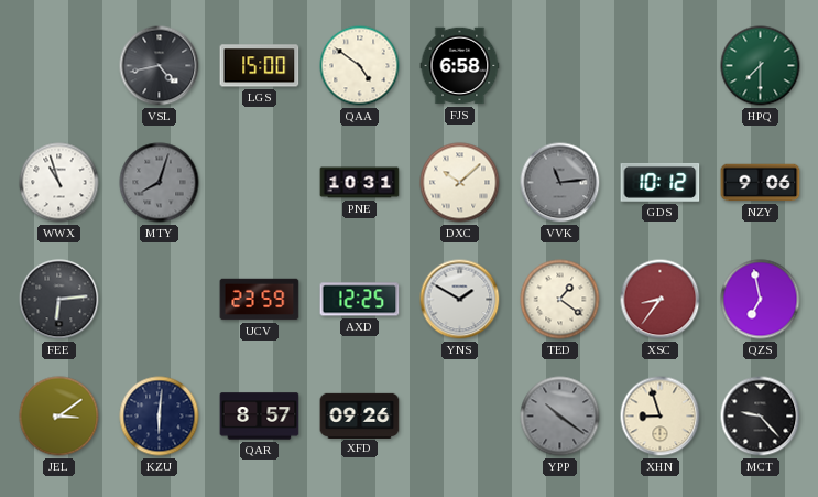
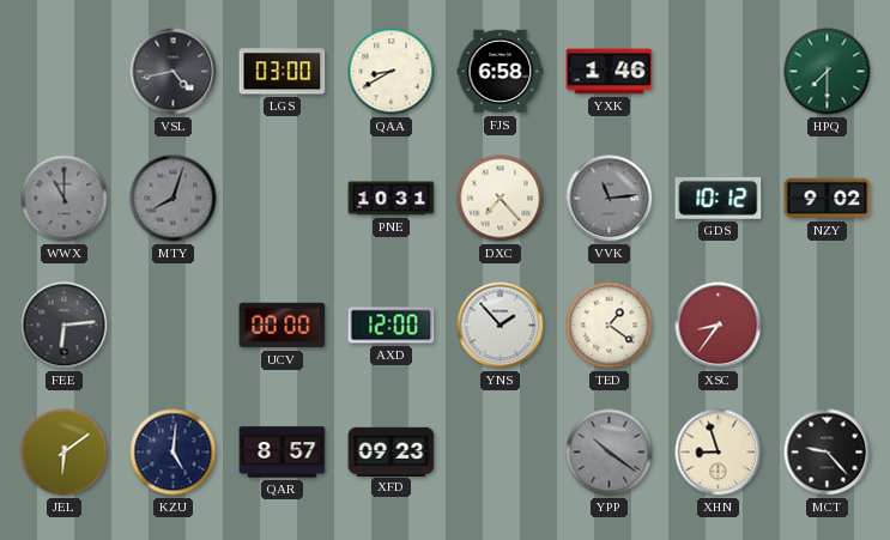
LGS: 15:00 -> 03:00 (283, 72)
QAA: 4:51 -> 8:40 (392, 72)
YXK: none -> 1:46 (610, 72)
WWX: 10:57 -> 11:00 (65, 199)
WWX dial: white -> grey (65, 199)
DXC: 10:08 -> 7:23 (501, 199)
NZY: 9:06 -> 9:02 (828, 199)
UCV: 23:59 -> 00:00 (283, 326)
AXD: 12:25 -> 12:00 (392, 326)
YNS: 1:50 -> 1:53 (501, 326)
QZS: 6:58 -> none (761, 300)
JEL: 3:09 -> 6:09 (65, 453)
KZU: 6:01 -> 5:01 (174, 453)
XFD: 09:26 -> 09:23 (392, 451)
